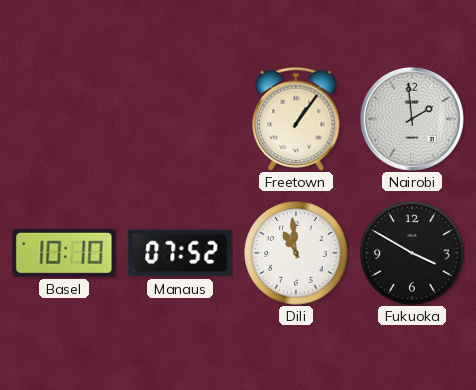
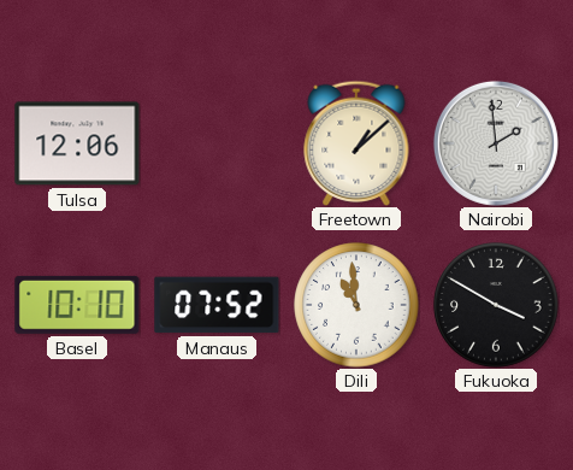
Tulsa: none -> 12:06 (77, 143)
Freetown: 1:06 -> 1:08 (356, 142)
